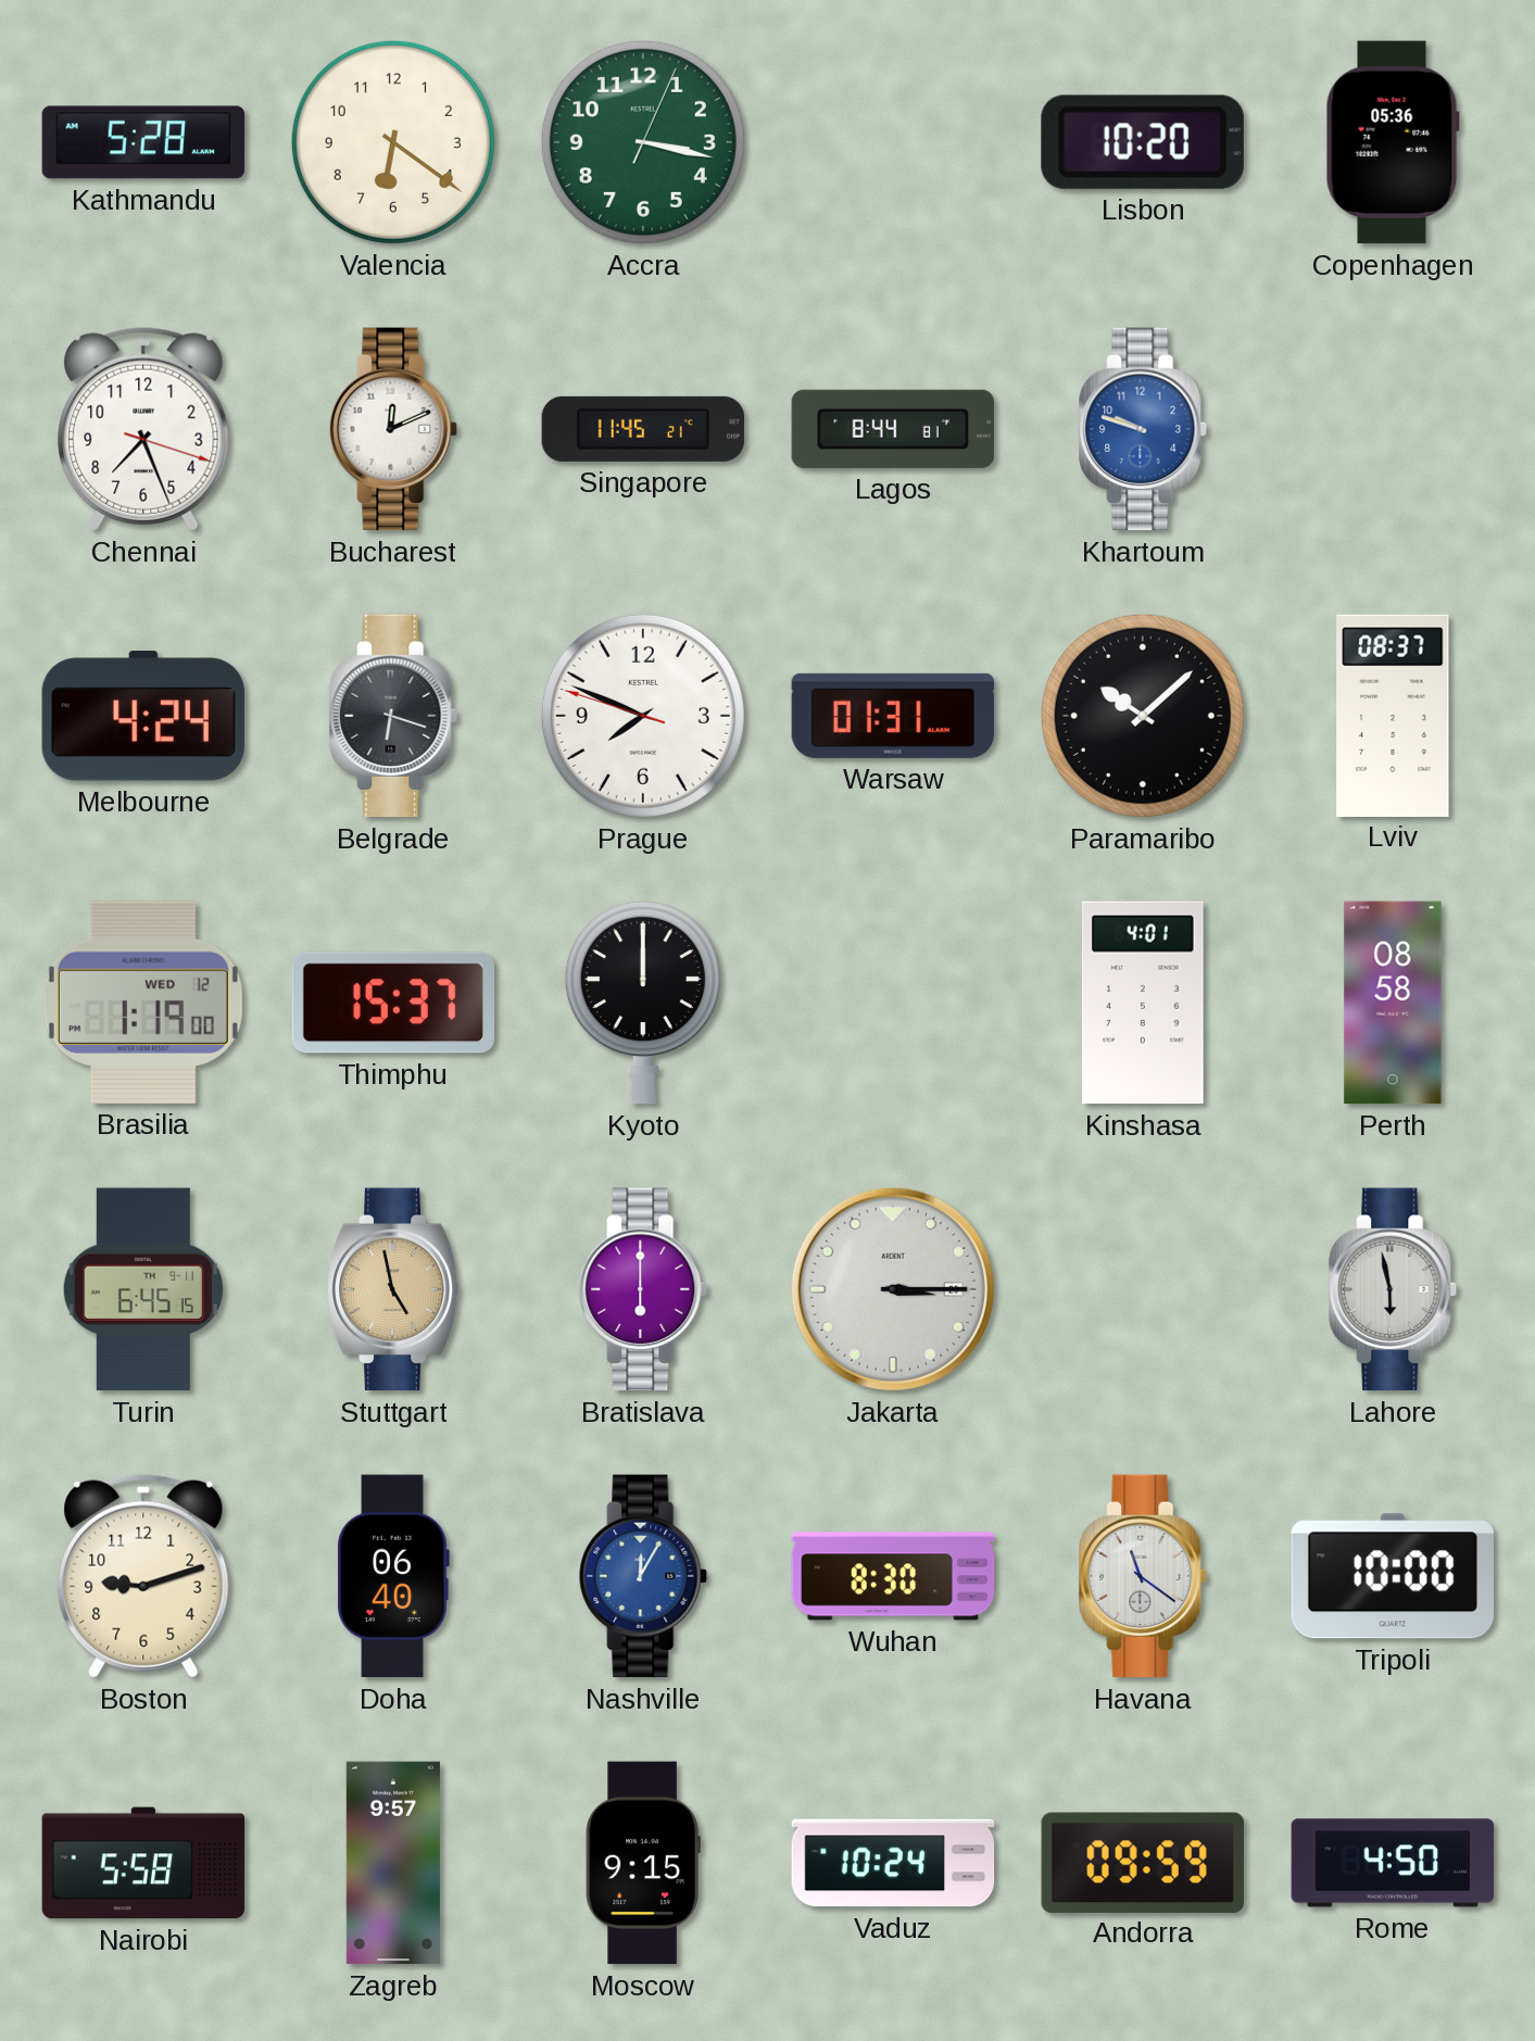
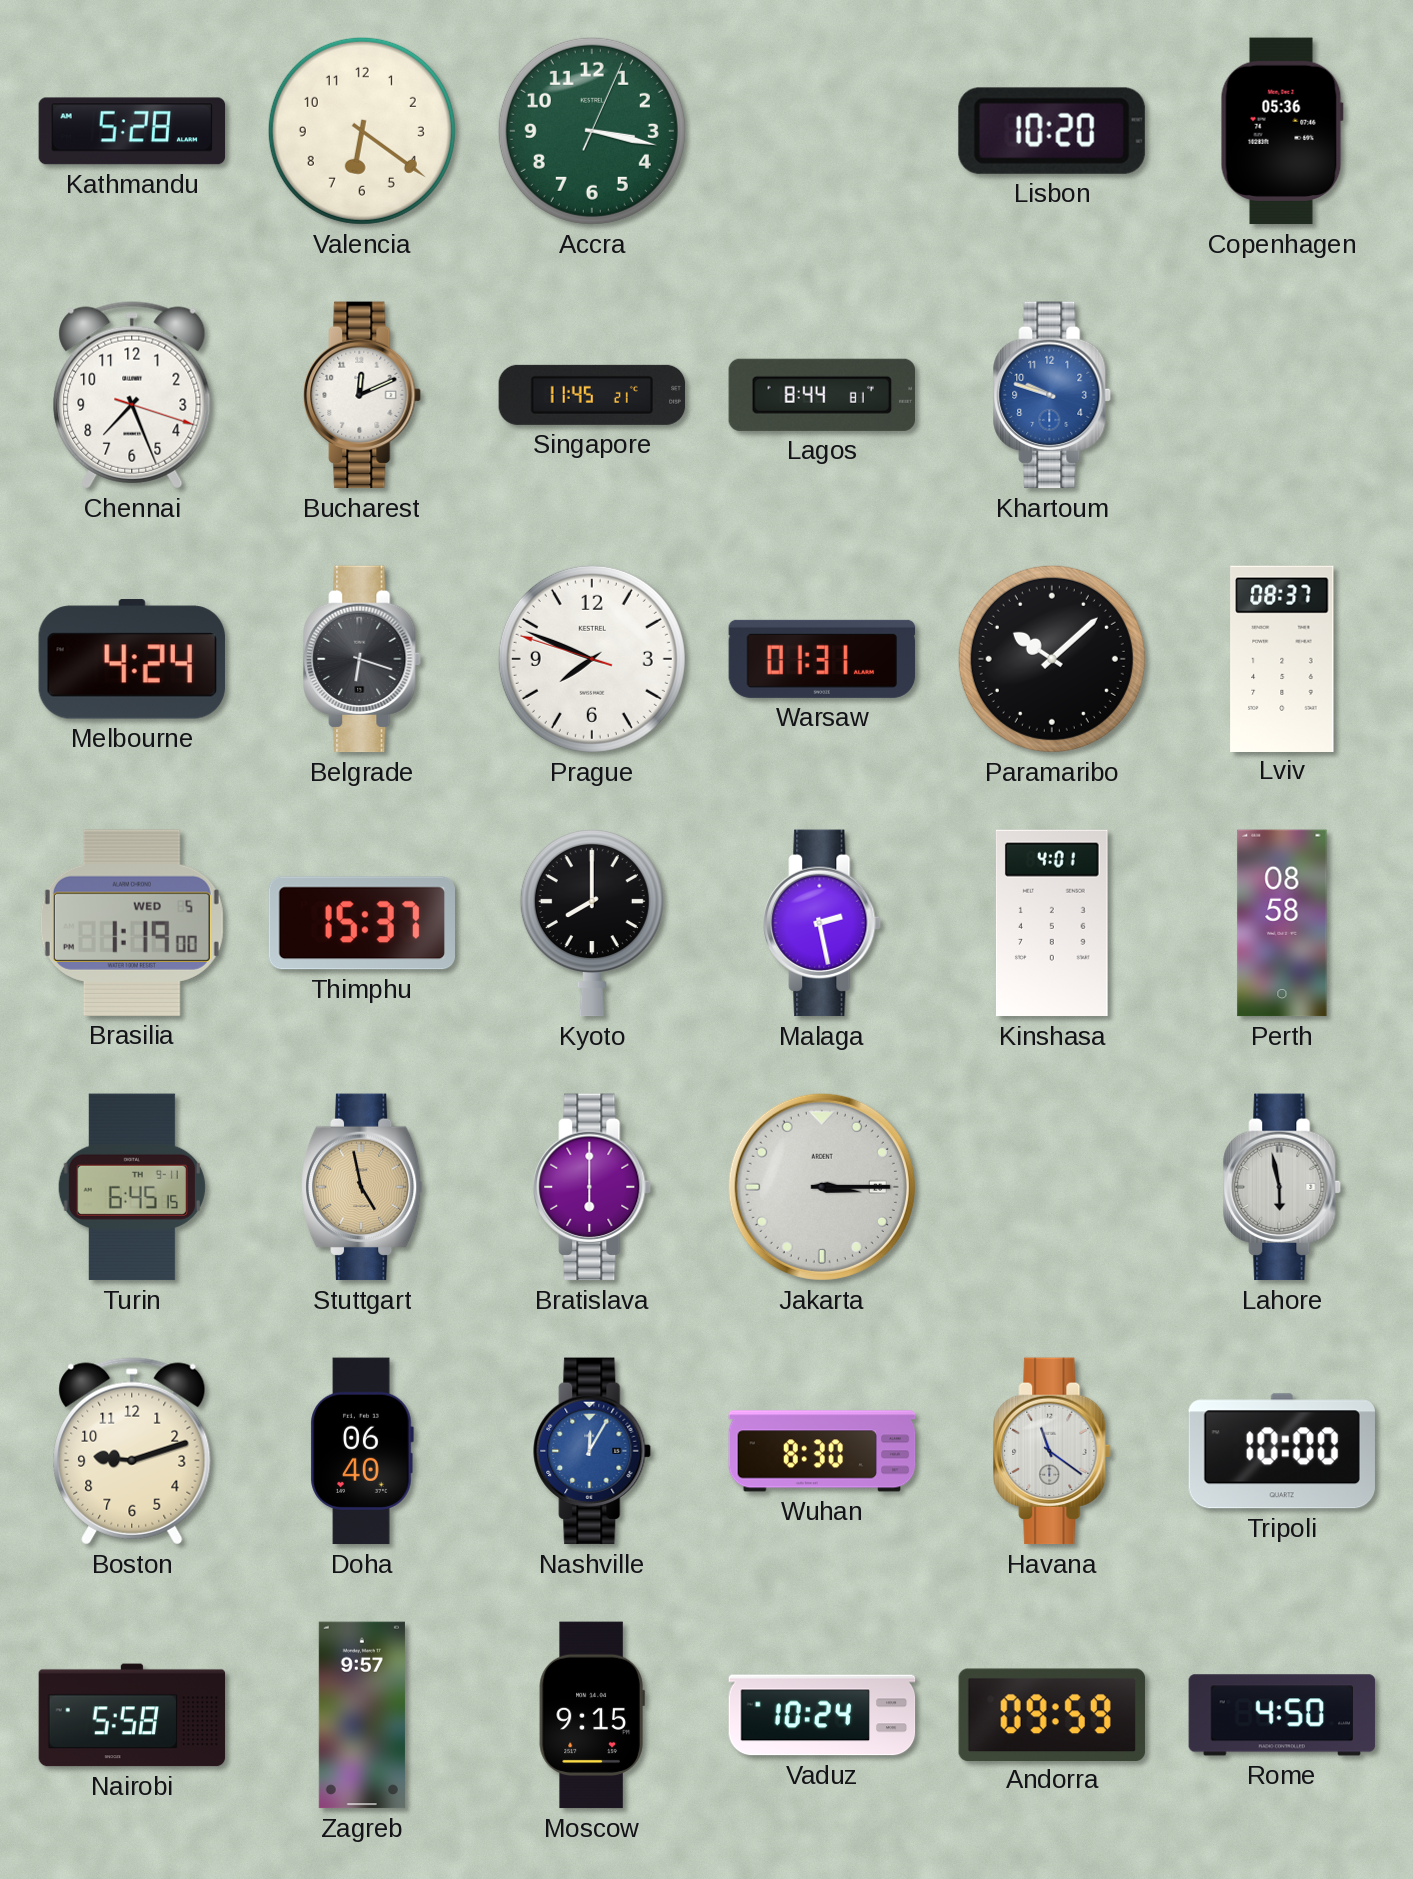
Brasilia date: WED 12 -> WED 5 (132, 923)
Kyoto: 12:00 -> 8:00 (592, 924)
Malaga: none -> 2:28 (823, 923)
